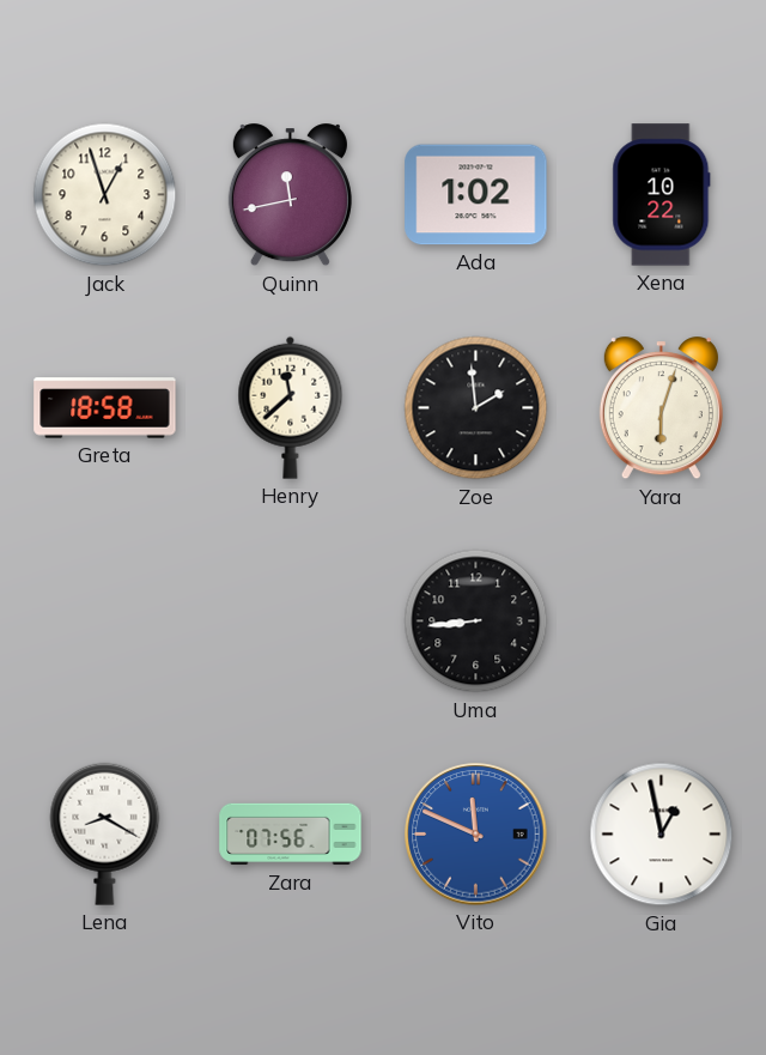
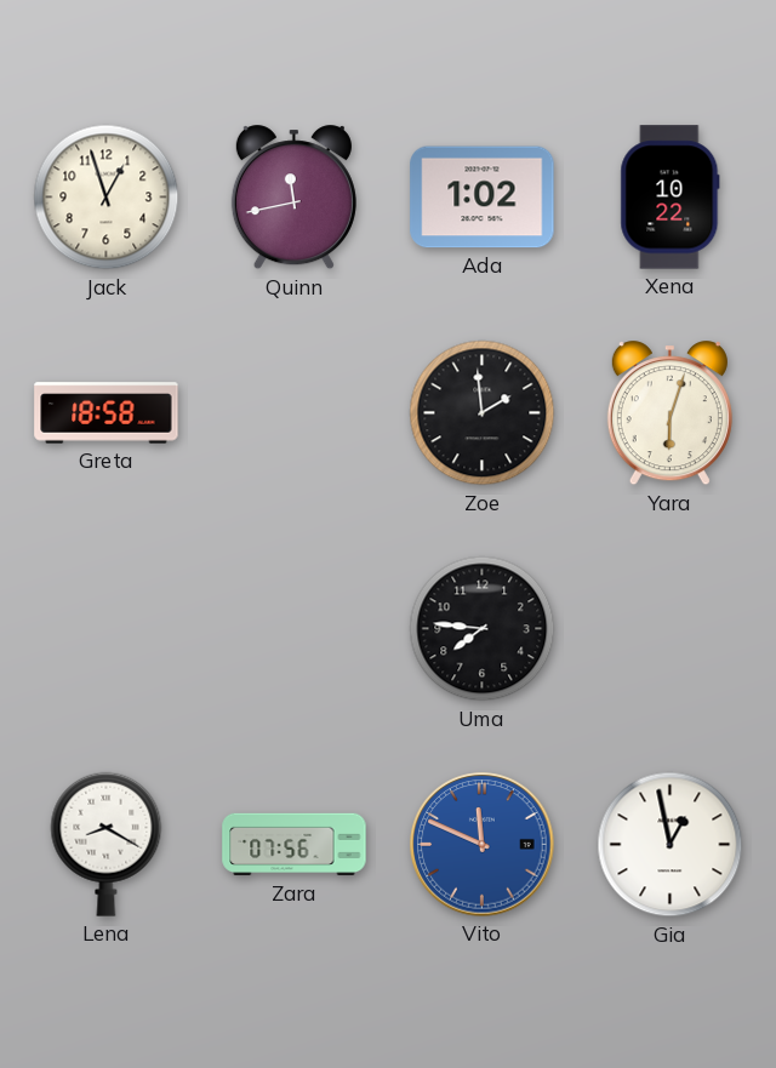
Henry: 11:38 -> none (291, 407)
Uma: 8:44 -> 7:46 (483, 629)
